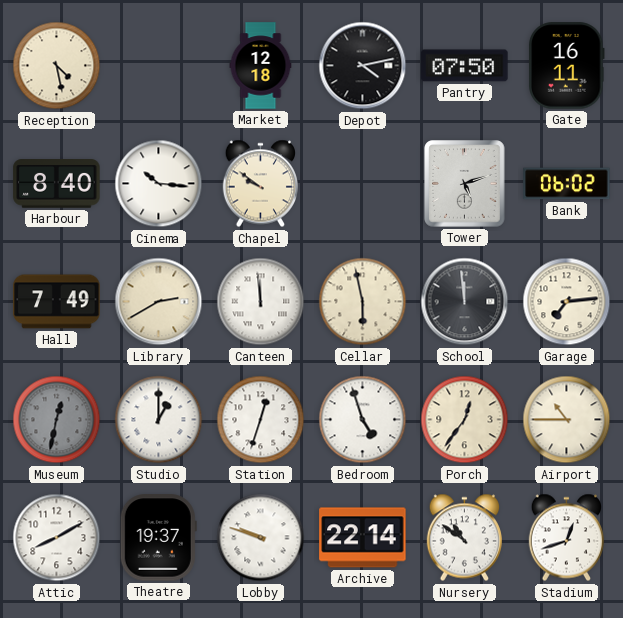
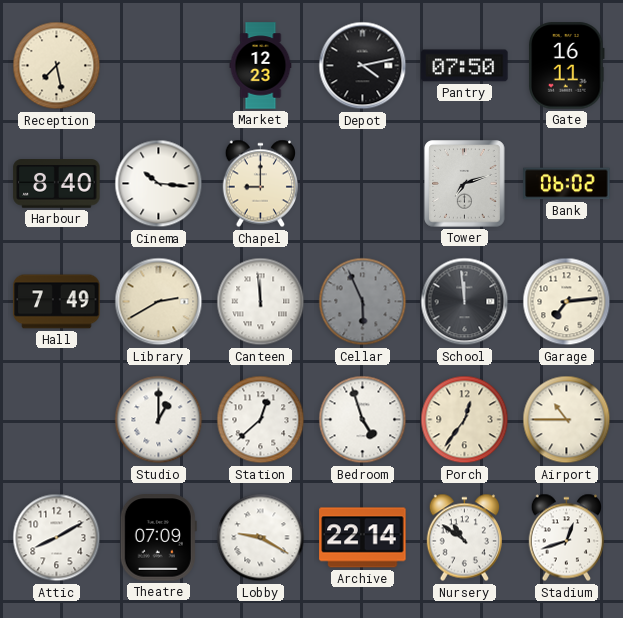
Reception: 4:28 -> 7:28 (57, 66)
Market: 12:18 -> 12:23 (261, 66)
Chapel: 9:51 -> 9:00 (260, 184)
Tower: 5:12 -> 7:12 (465, 184)
Cellar: 5:58 -> 5:56 (363, 302)
Cellar dial: cream -> grey (363, 302)
Museum: 12:32 -> none (57, 420)
Station: 12:33 -> 12:38 (261, 420)
Theatre: 19:37 -> 07:09 (158, 538)
Lobby: 9:48 -> 9:20 (261, 538)
